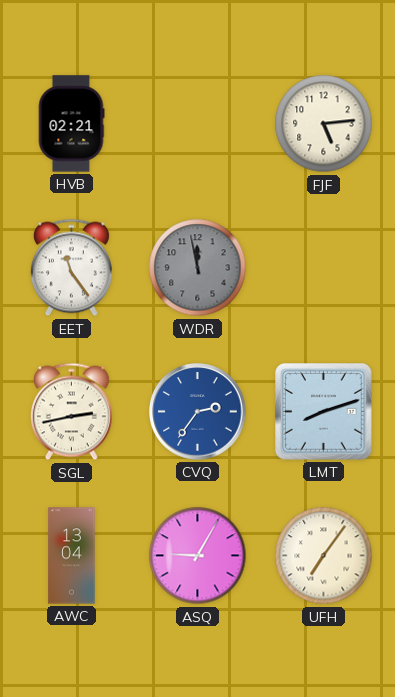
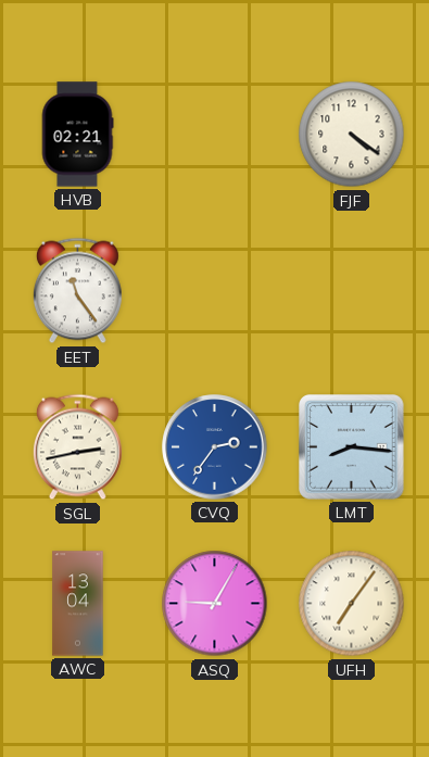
FJF: 5:14 -> 4:21 (352, 135)
WDR: 11:58 -> none (198, 268)
LMT: 8:12 -> 8:16 (352, 447)
